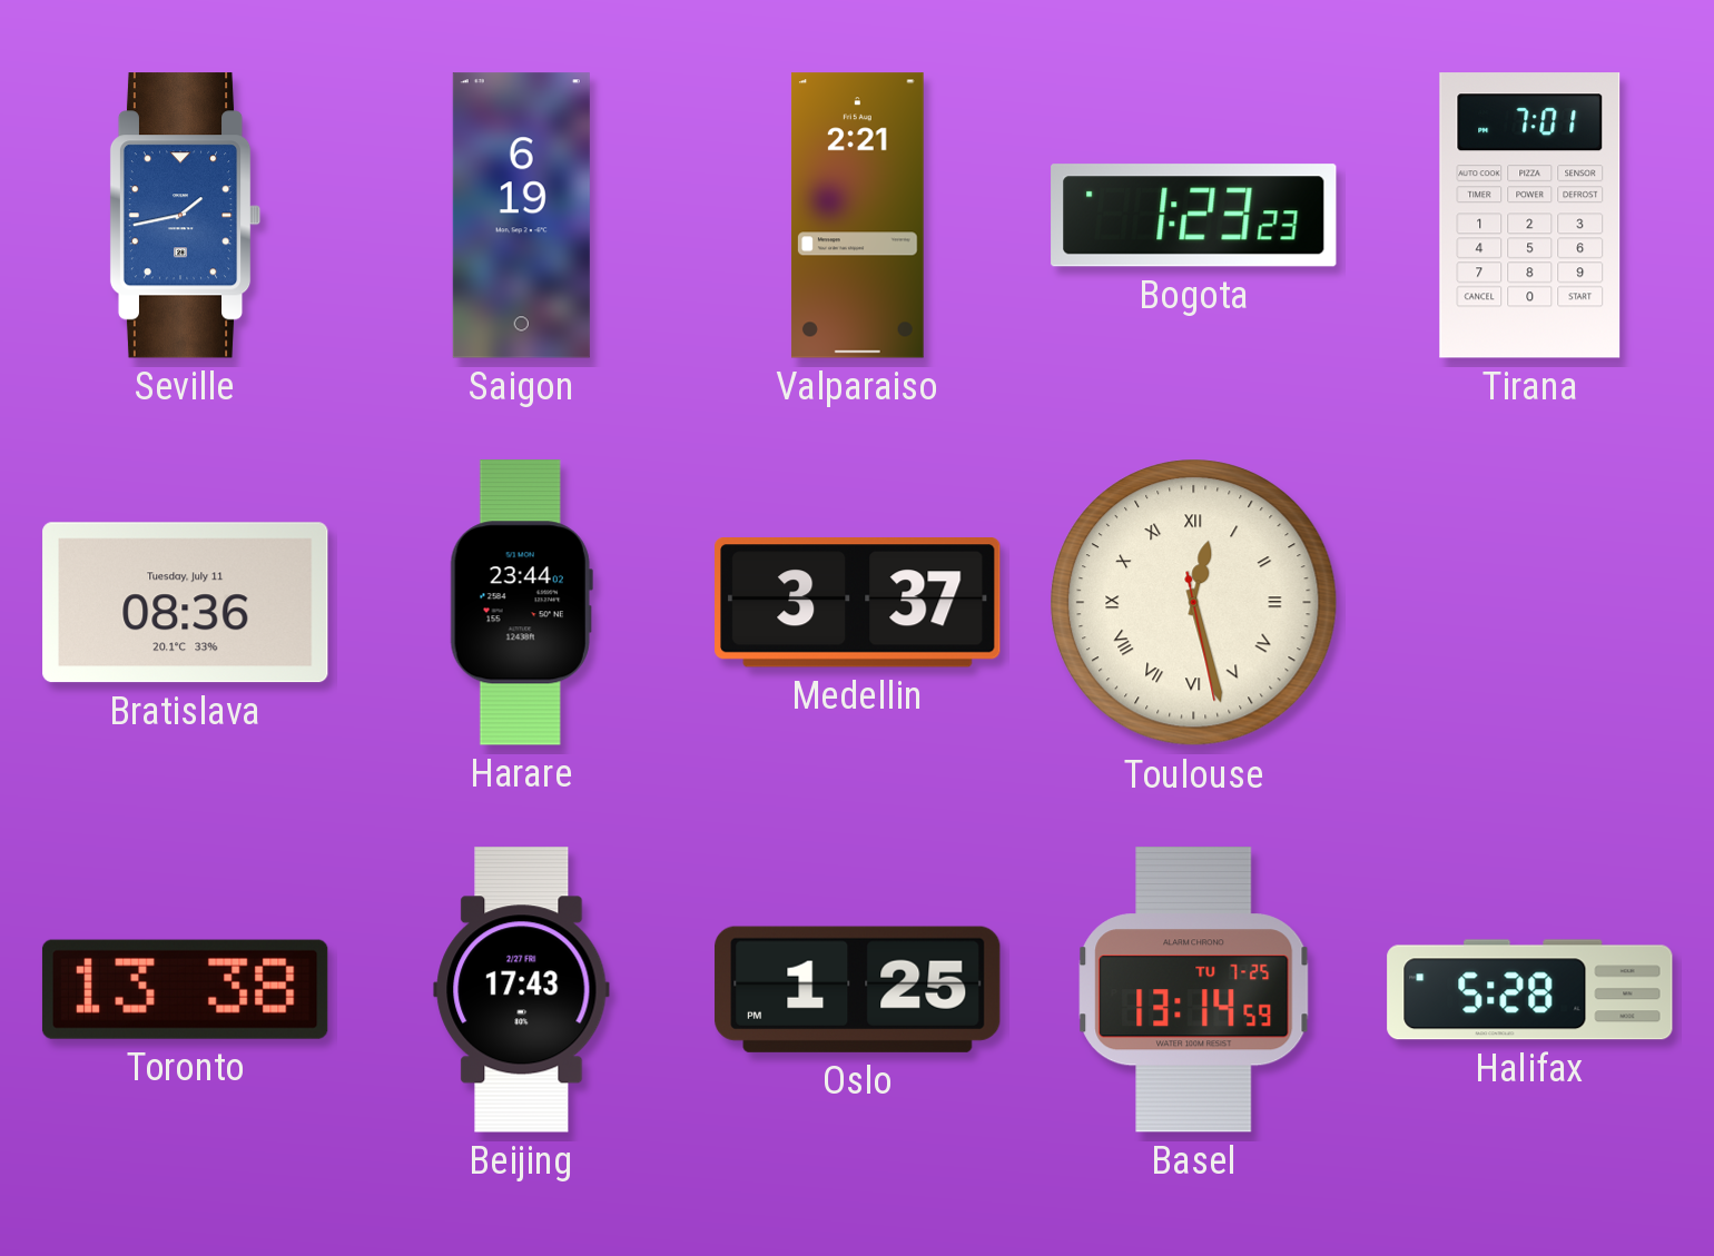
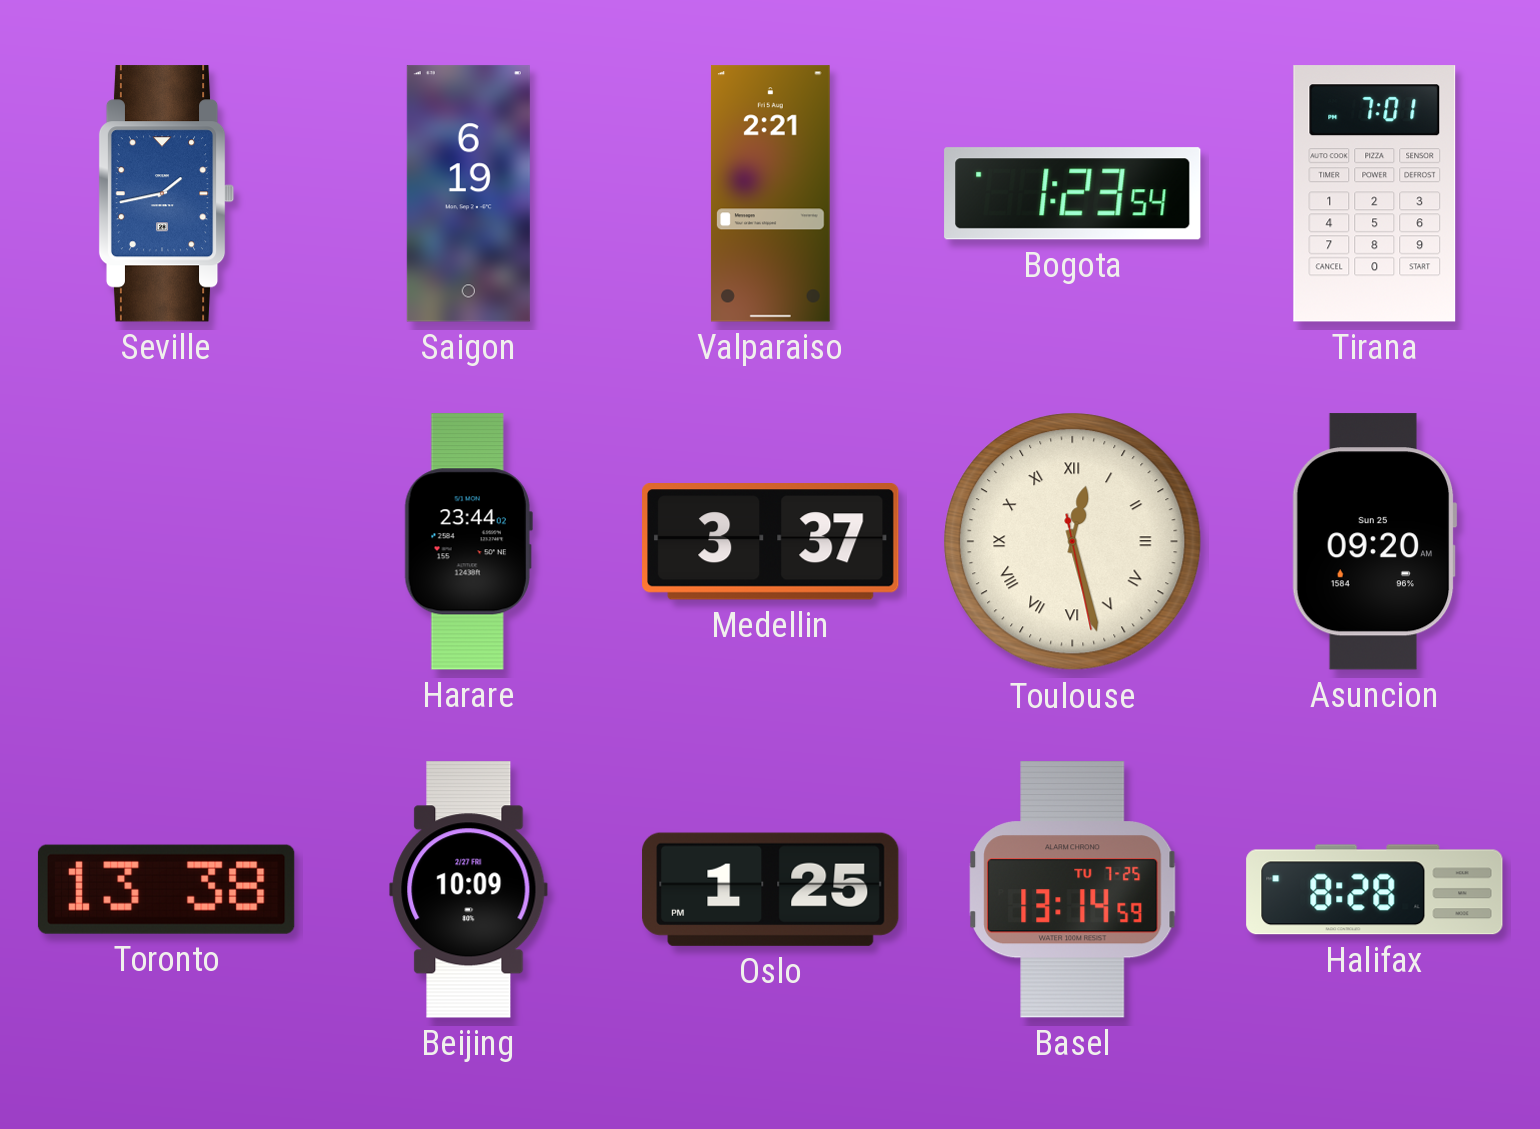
Bogota: 1:23:23 -> 1:23:54 (1073, 194)
Bratislava: 08:36 -> none (186, 603)
Asuncion: none -> 09:20 (1374, 542)
Beijing: 17:43 -> 10:09 (469, 890)
Halifax: 5:28 -> 8:28 (1375, 890)
